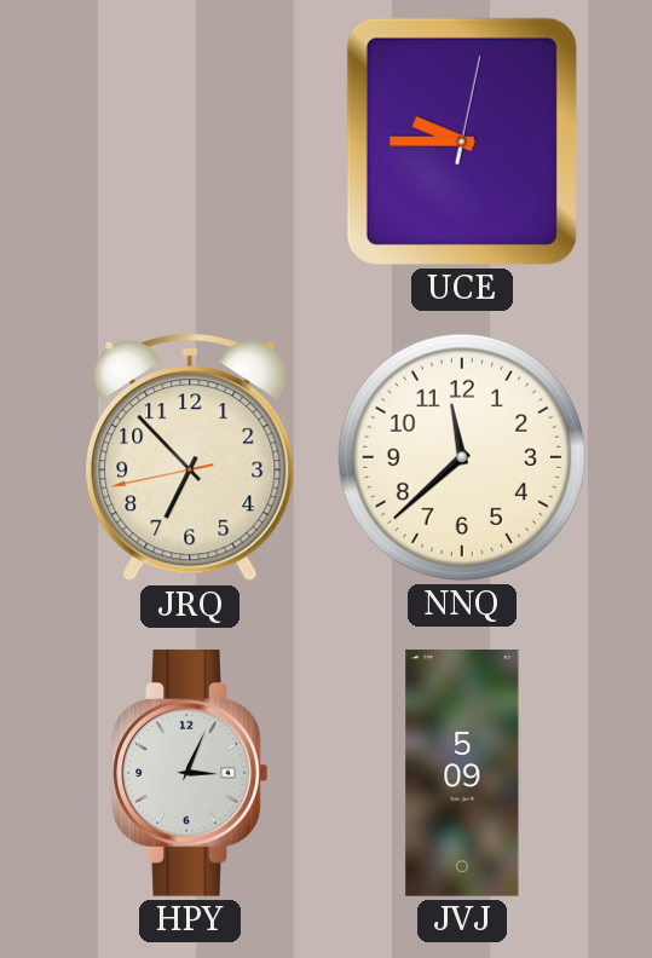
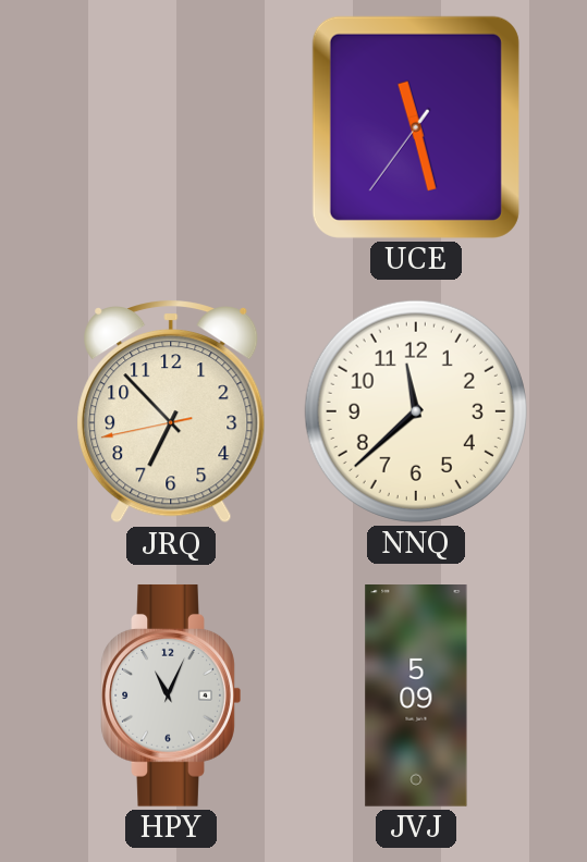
UCE: 9:45 -> 11:27 (416, 127)
HPY: 3:04 -> 11:04 (171, 695)
